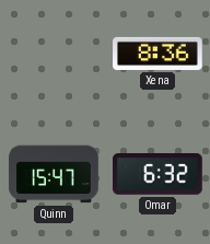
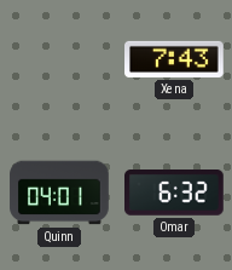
Xena: 8:36 -> 7:43 (174, 59)
Quinn: 15:47 -> 04:01 (59, 193)
